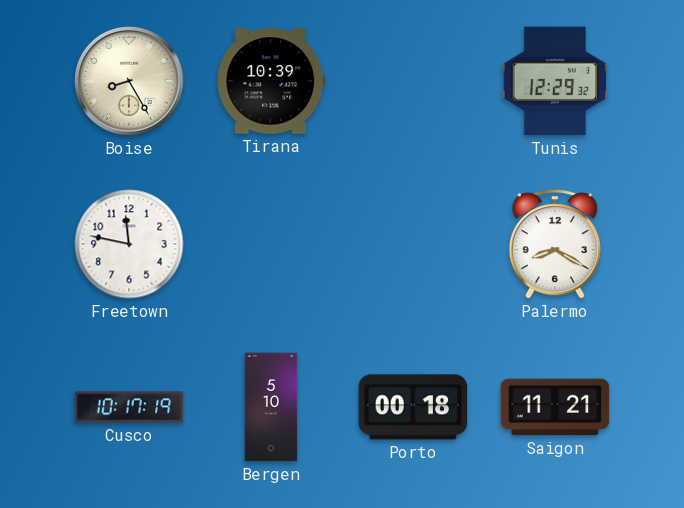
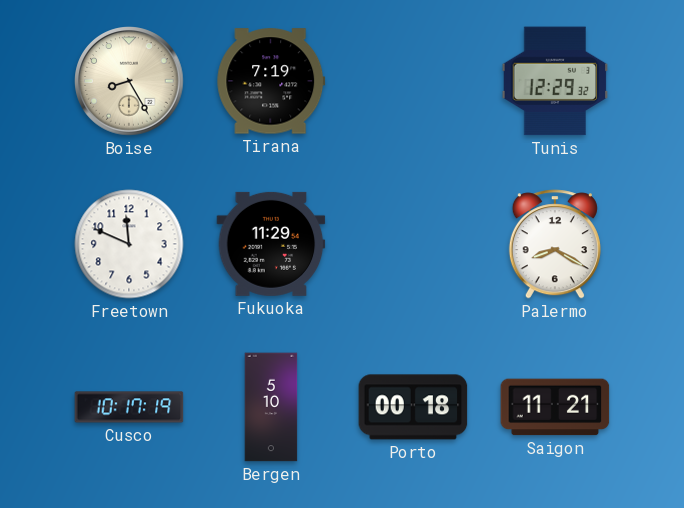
Tirana: 10:39 -> 7:19 (271, 81)
Freetown: 11:47 -> 11:49 (129, 244)
Fukuoka: none -> 11:29 (271, 244)
